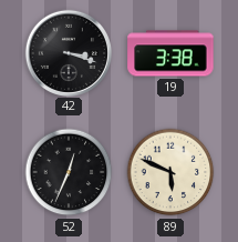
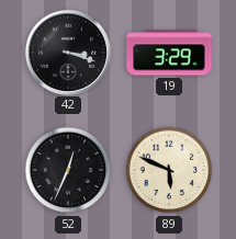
19: 3:38 -> 3:29 (169, 53)
